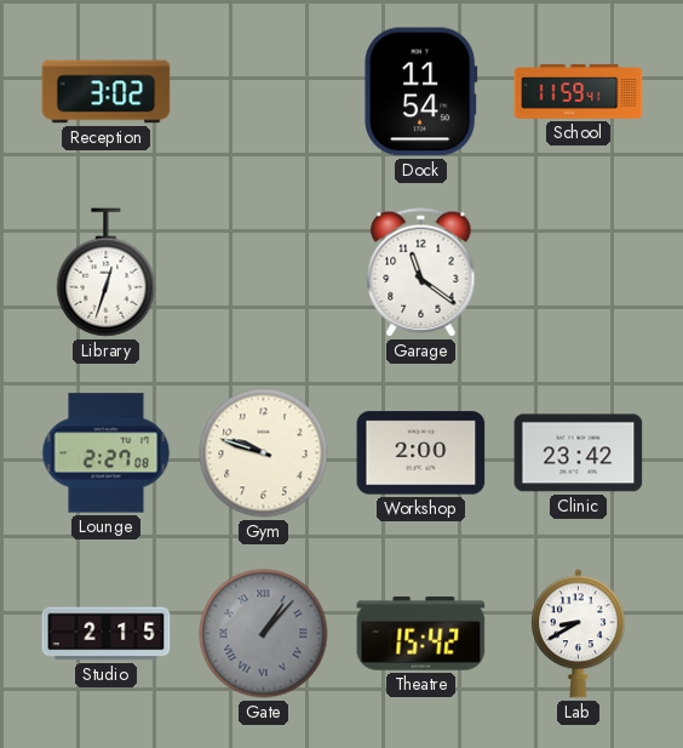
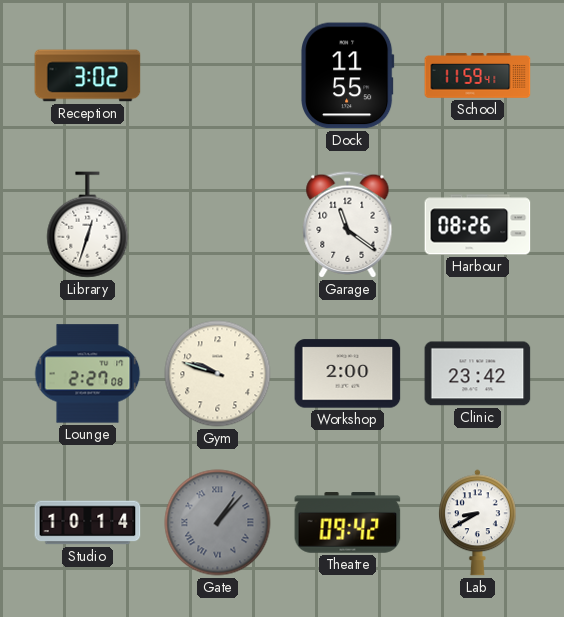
Dock: 11:54 -> 11:55 (348, 76)
Harbour: none -> 08:26 (478, 225)
Studio: 2:15 -> 10:14 (88, 523)
Theatre: 15:42 -> 09:42 (348, 523)
